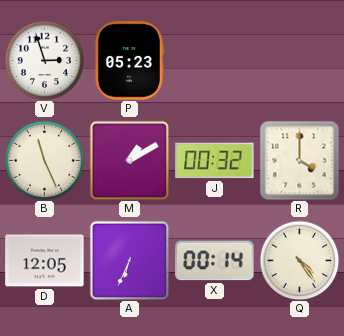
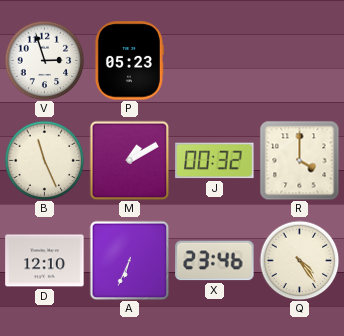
D: 12:05 -> 12:10 (45, 261)
X: 00:14 -> 23:46 (215, 261)
